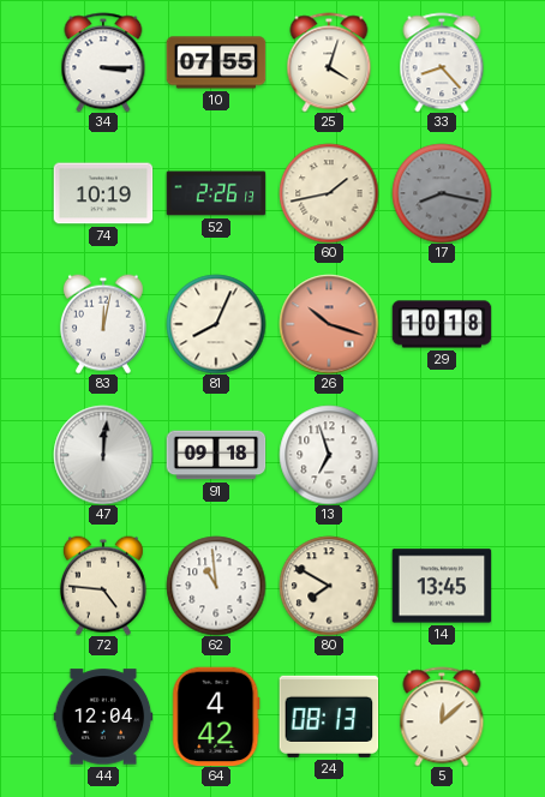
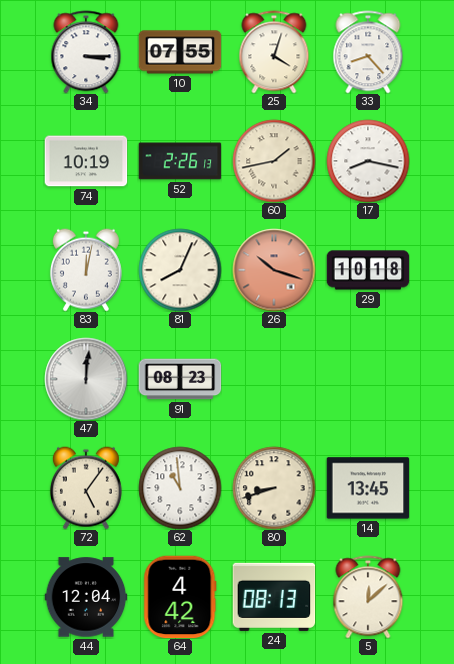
17 dial: grey -> white (368, 161)
91: 09:18 -> 08:23 (180, 379)
13: 6:57 -> none (329, 455)
72: 4:46 -> 5:06 (86, 488)
80: 7:50 -> 8:42 (274, 488)
